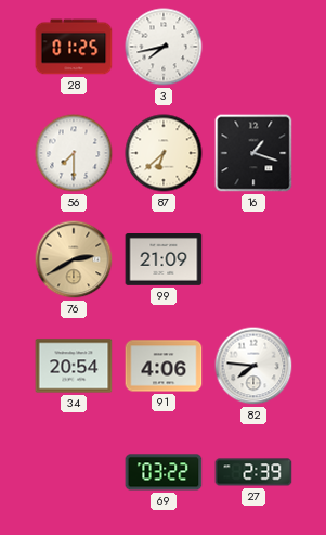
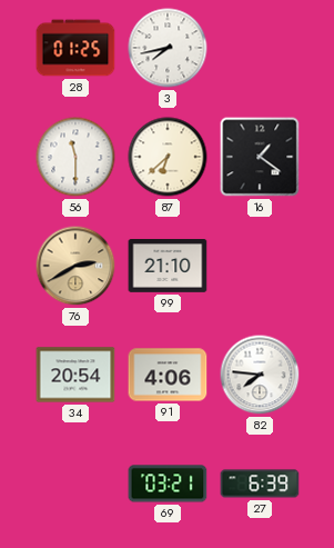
56: 7:30 -> 11:30 (75, 157)
16: 1:18 -> 1:21 (260, 157)
99: 21:09 -> 21:10 (168, 267)
69: 03:22 -> 03:21 (168, 484)
27: 2:39 -> 6:39 (260, 484)
